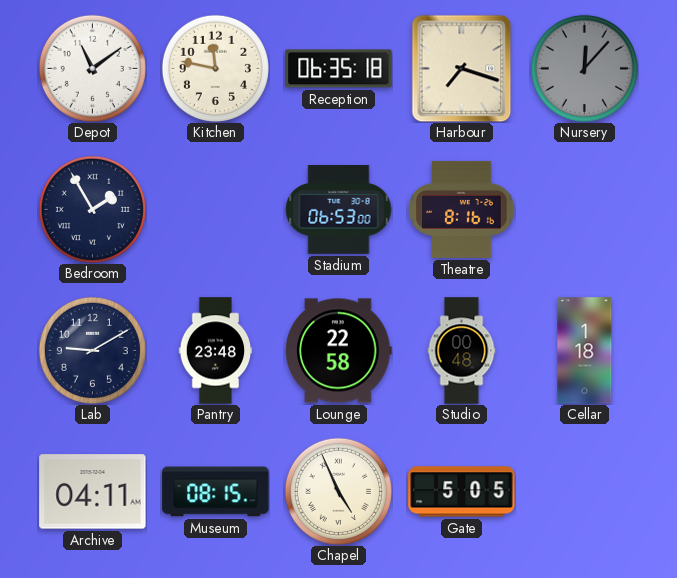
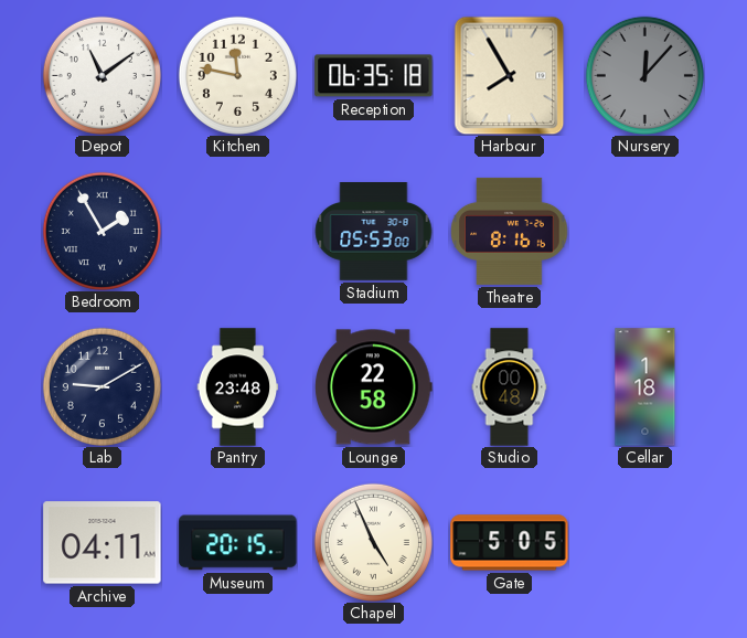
Harbour: 7:18 -> 7:55 (510, 75)
Stadium: 06:53 -> 05:53 (373, 232)
Museum: 08:15 -> 20:15 (238, 543)
